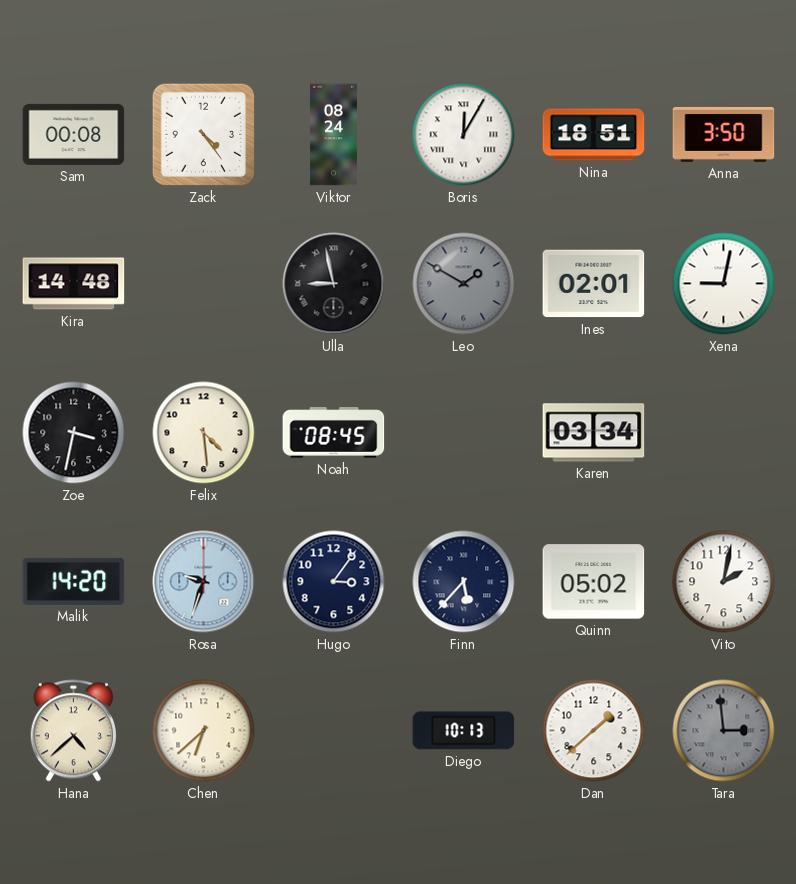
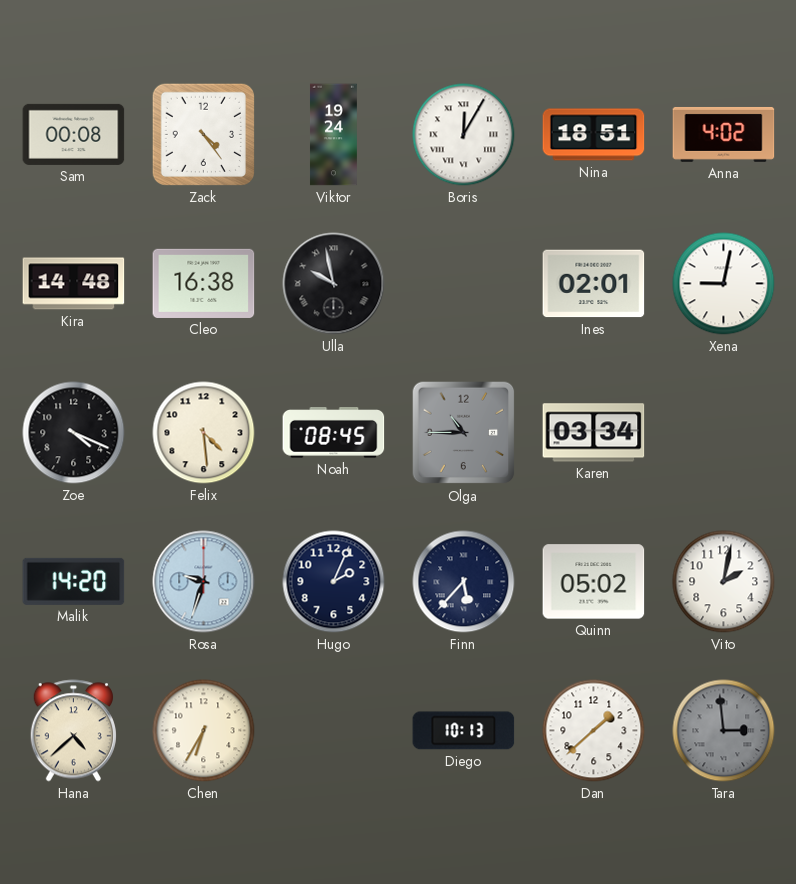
Viktor: 08:24 -> 19:24 (333, 135)
Anna: 3:50 -> 4:02 (724, 134)
Cleo: none -> 16:38 (204, 283)
Ulla: 8:58 -> 9:58 (334, 284)
Leo: 1:50 -> none (464, 284)
Zoe: 3:32 -> 4:19 (74, 433)
Olga: none -> 10:45 (464, 433)
Hugo: 3:06 -> 2:04 (334, 582)
Chen: 6:38 -> 6:35 (204, 731)
